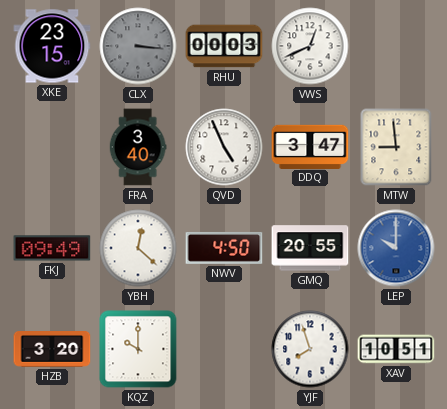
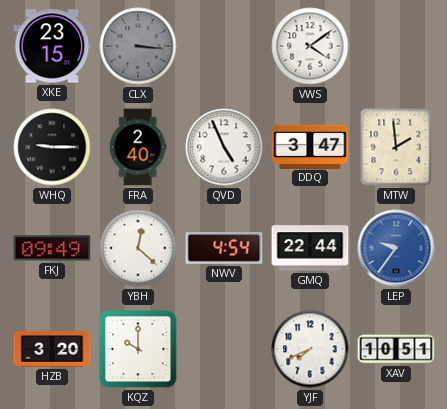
RHU: 00:03 -> none (224, 46)
VWS: 12:41 -> 4:09 (310, 46)
WHQ: none -> 9:15 (52, 147)
FRA: 3:40 -> 2:40 (138, 147)
MTW: 8:59 -> 1:59 (396, 147)
NWV: 4:50 -> 4:54 (224, 248)
GMQ: 20:55 -> 22:44 (310, 248)
LEP: 10:00 -> 9:36 (396, 248)
YJF: 7:57 -> 7:41 (310, 349)
